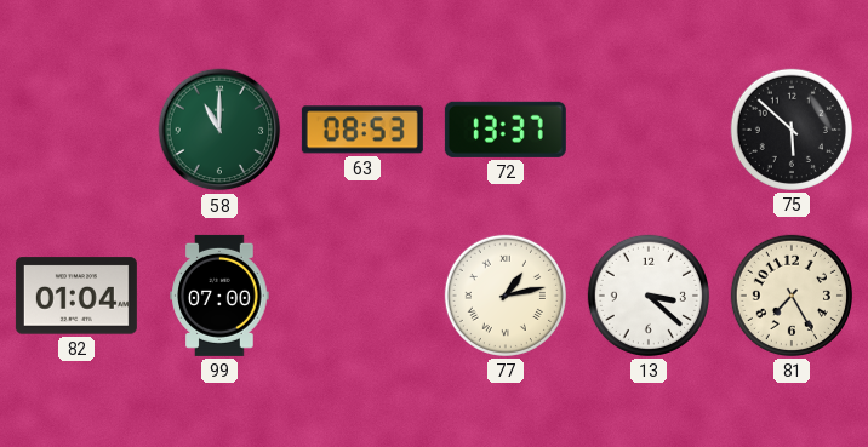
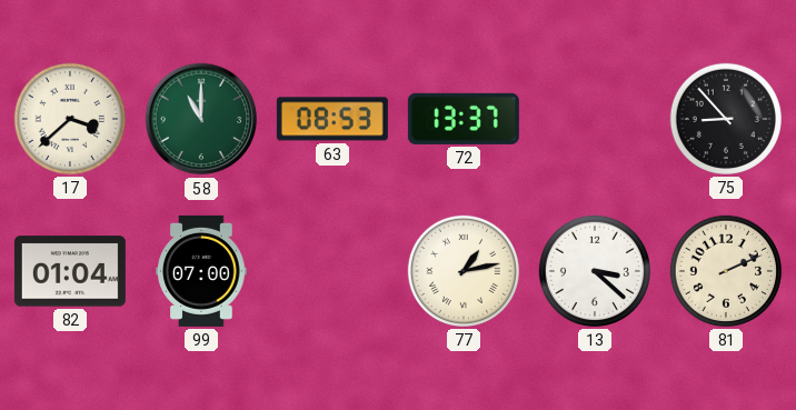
17: none -> 3:38 (70, 119)
75: 5:52 -> 8:53 (726, 119)
81: 7:25 -> 2:11 (726, 271)
